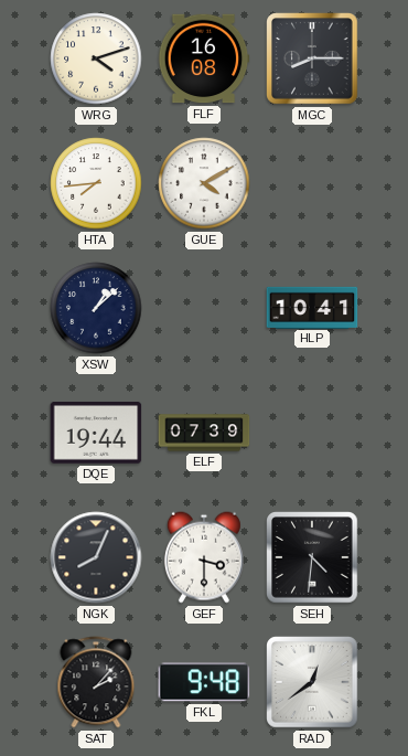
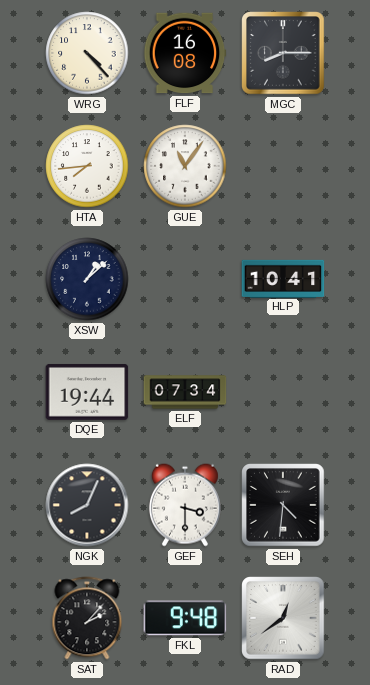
WRG: 4:12 -> 4:23 (87, 53)
GUE: 4:10 -> 11:06 (185, 166)
ELF: 07:39 -> 07:34 (185, 392)
